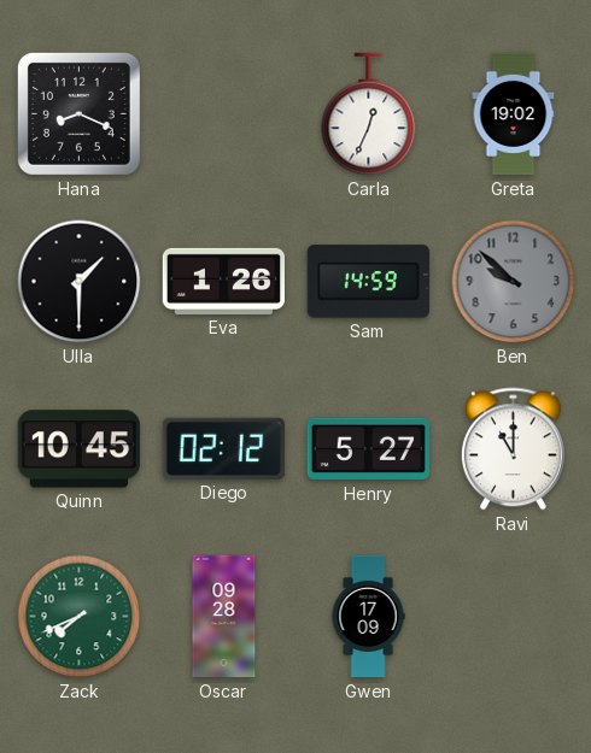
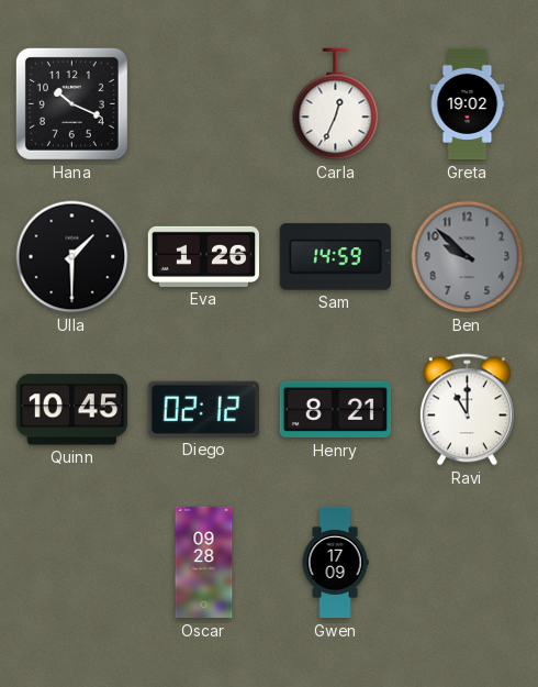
Hana: 8:19 -> 10:19 (71, 103)
Henry: 5:27 -> 8:21 (335, 410)
Zack: 7:41 -> none (80, 617)
